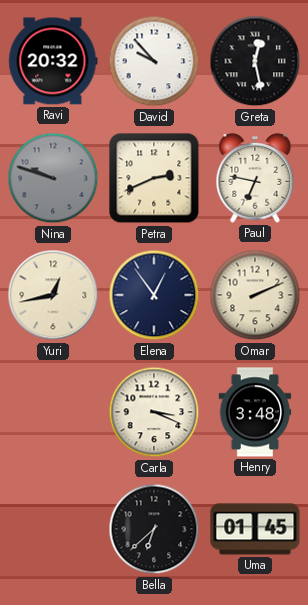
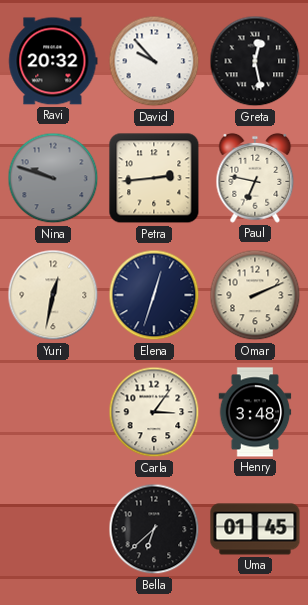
Petra: 2:41 -> 2:44 (154, 178)
Yuri: 12:43 -> 12:32 (53, 295)
Elena: 12:54 -> 12:33 (154, 295)
Carla: 3:19 -> 3:06 (154, 412)
